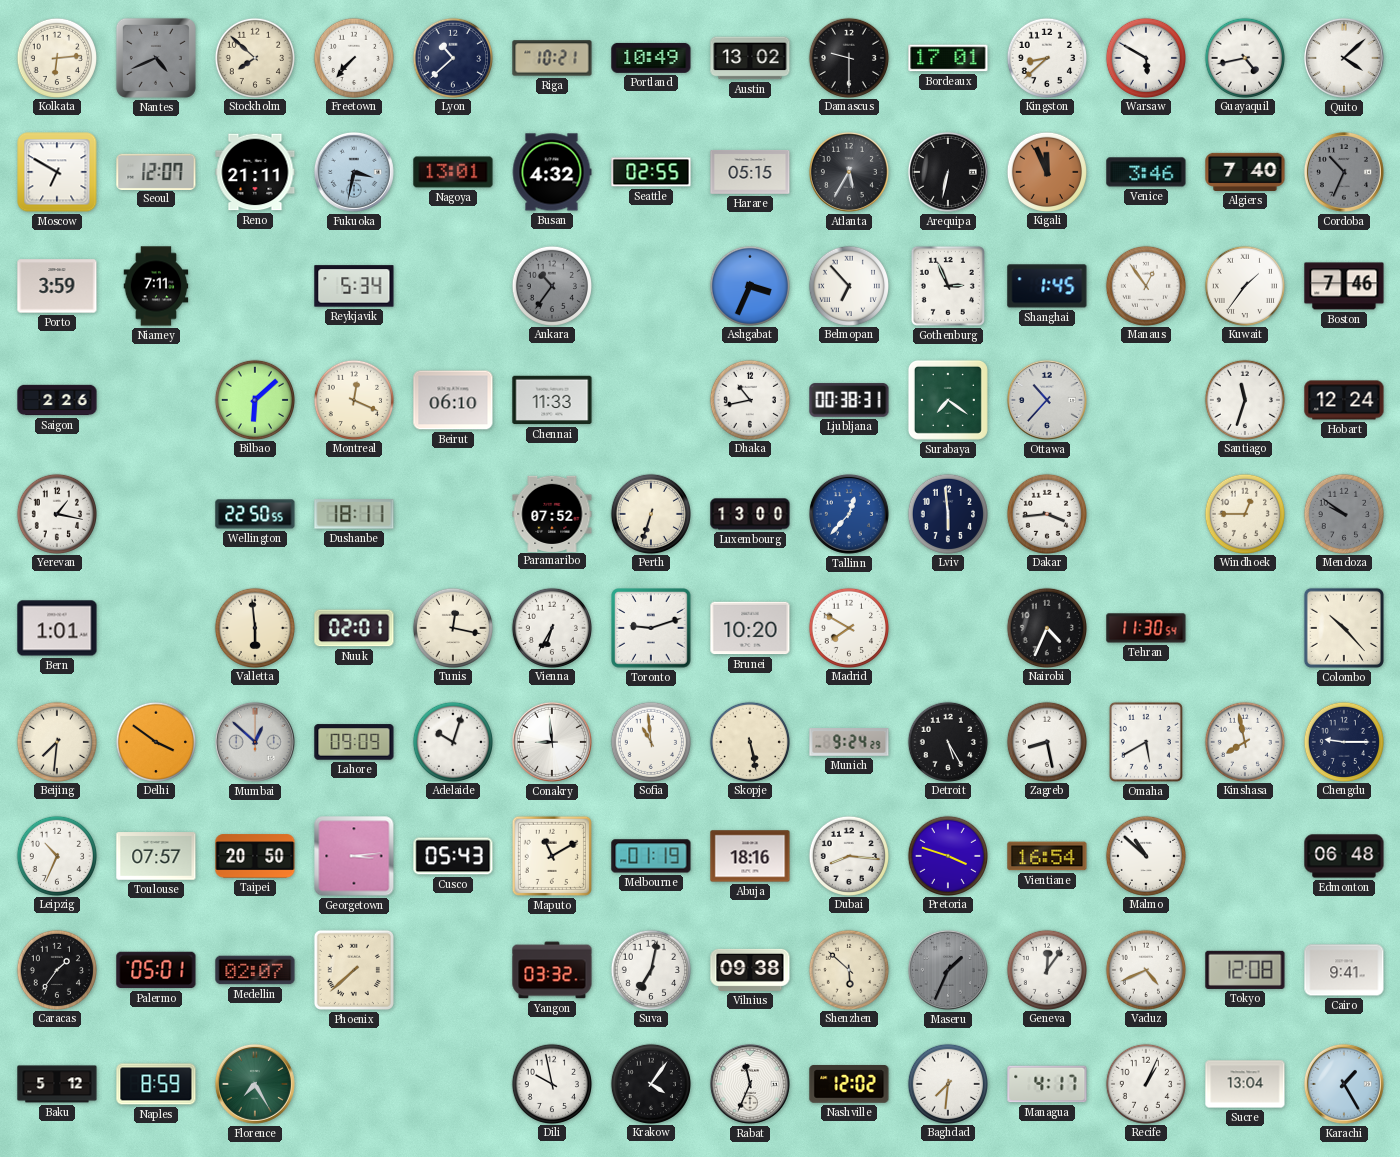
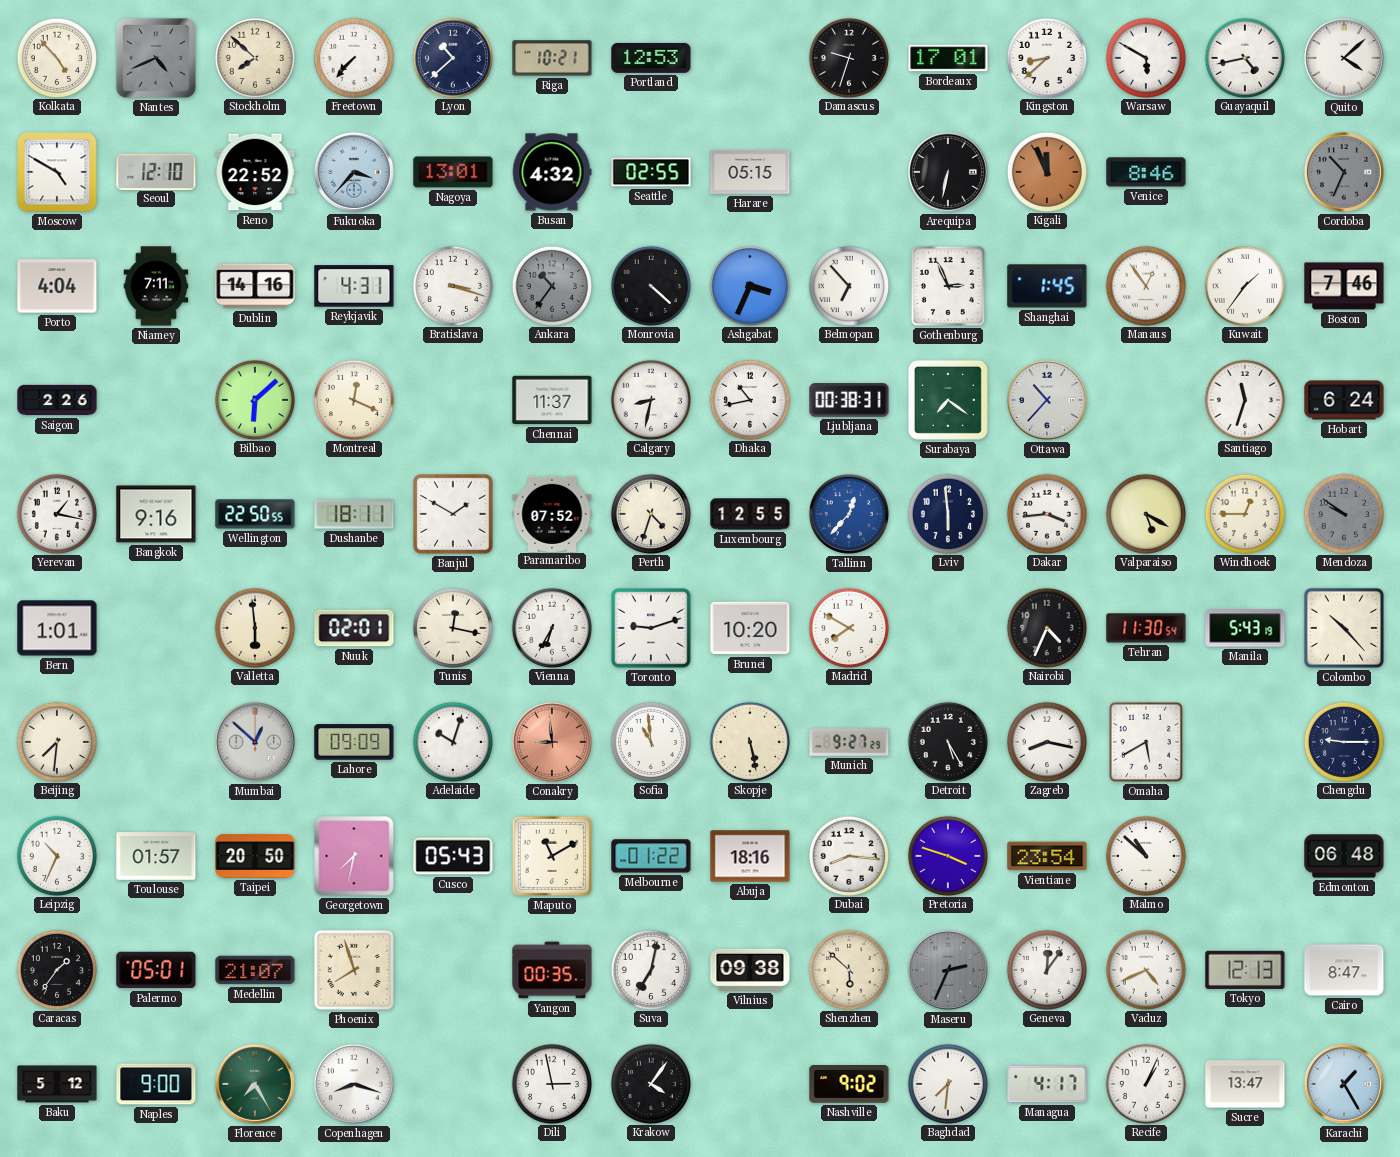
Kolkata: 6:14 -> 4:53 (56, 57)
Portland: 10:49 -> 12:53 (651, 58)
Austin: 13:02 -> none (750, 58)
Damascus: 9:30 -> 9:33 (848, 57)
Moscow: 6:50 -> 4:50 (57, 172)
Seoul: 12:07 -> 12:10 (156, 171)
Reno: 21:11 -> 22:52 (255, 172)
Fukuoka: 3:32 -> 3:37 (354, 172)
Atlanta: 5:35 -> none (849, 172)
Venice: 3:46 -> 8:46 (1146, 172)
Algiers: 7:40 -> none (1245, 172)
Porto: 3:59 -> 4:04 (57, 286)
Dublin: none -> 14:16 (255, 286)
Reykjavik: 5:34 -> 4:31 (354, 286)
Bratislava: none -> 3:18 (452, 285)
Monrovia: none -> 4:22 (650, 285)
Beirut: 06:10 -> none (453, 400)
Chennai: 11:33 -> 11:37 (552, 400)
Calgary: none -> 8:32 (650, 399)
Hobart: 12:24 -> 6:24 (1344, 400)
Bangkok: none -> 9:16 (156, 514)
Banjul: none -> 1:50 (453, 514)
Perth: 6:33 -> 4:33 (650, 513)
Luxembourg: 13:00 -> 12:55 (750, 514)
Valparaiso: none -> 5:20 (1145, 513)
Manila: none -> 5:43 (1245, 628)
Delhi: 3:51 -> none (155, 741)
Conakry dial: white -> salmon (552, 742)
Munich: 9:24 -> 9:27 (849, 742)
Zagreb: 8:28 -> 8:17 (1046, 741)
Kinshasa: 7:58 -> none (1244, 741)
Toulouse: 07:57 -> 01:57 (156, 856)
Georgetown: 3:14 -> 7:32 (354, 856)
Melbourne: 01:19 -> 01:22 (651, 856)
Vientiane: 16:54 -> 23:54 (1047, 856)
Medellin: 02:07 -> 21:07 (255, 970)
Phoenix: 7:38 -> 7:57 (354, 970)
Yangon: 03:32 -> 00:35 (552, 970)
Maseru: 1:34 -> 2:34 (948, 970)
Tokyo: 12:08 -> 12:13 (1245, 970)
Cairo: 9:41 -> 8:47 (1344, 970)
Naples: 8:59 -> 9:00 (156, 1084)
Copenhagen: none -> 8:18 (354, 1084)
Dili: 9:58 -> 2:58 (551, 1083)
Rabat: 11:34 -> none (750, 1084)
Nashville: 12:02 -> 9:02 (849, 1085)
Sucre: 13:04 -> 13:47 (1245, 1084)
